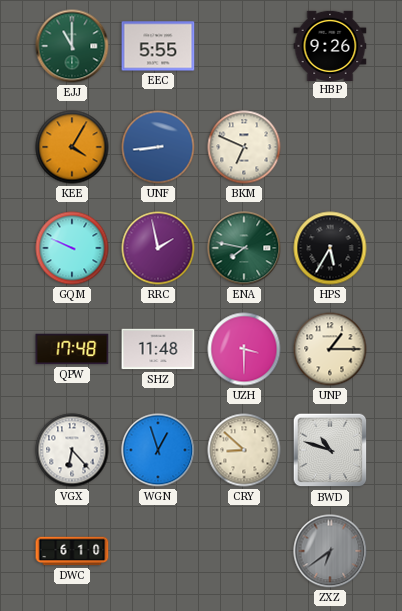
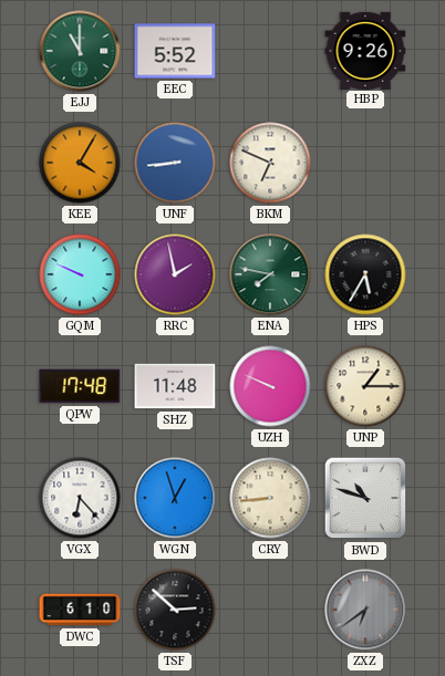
EEC: 5:55 -> 5:52 (175, 51)
UZH: 3:30 -> 9:49 (270, 386)
CRY: 8:52 -> 8:44 (270, 498)
TSF: none -> 2:52 (175, 610)
